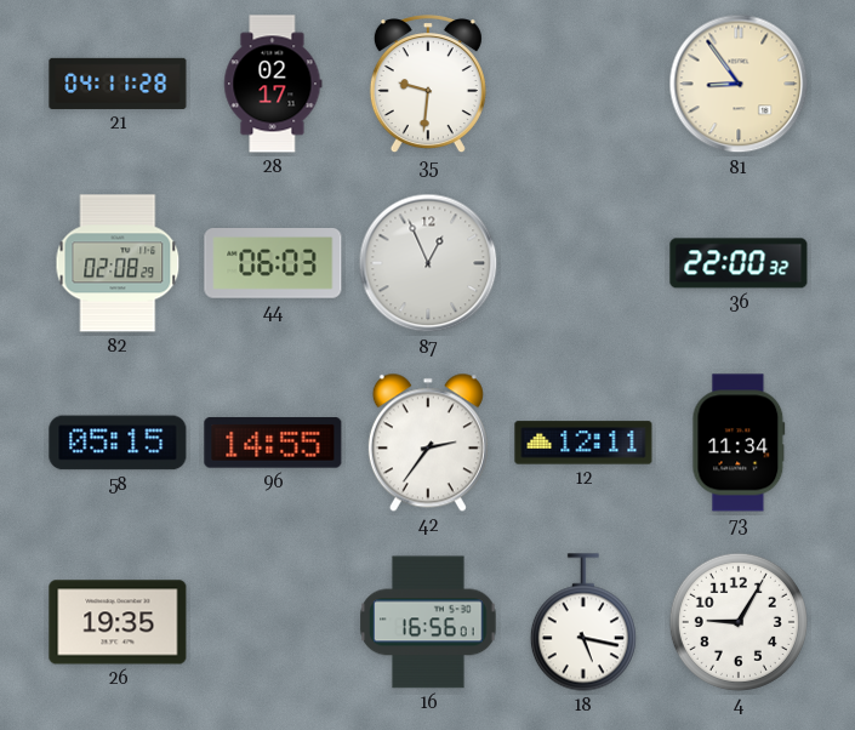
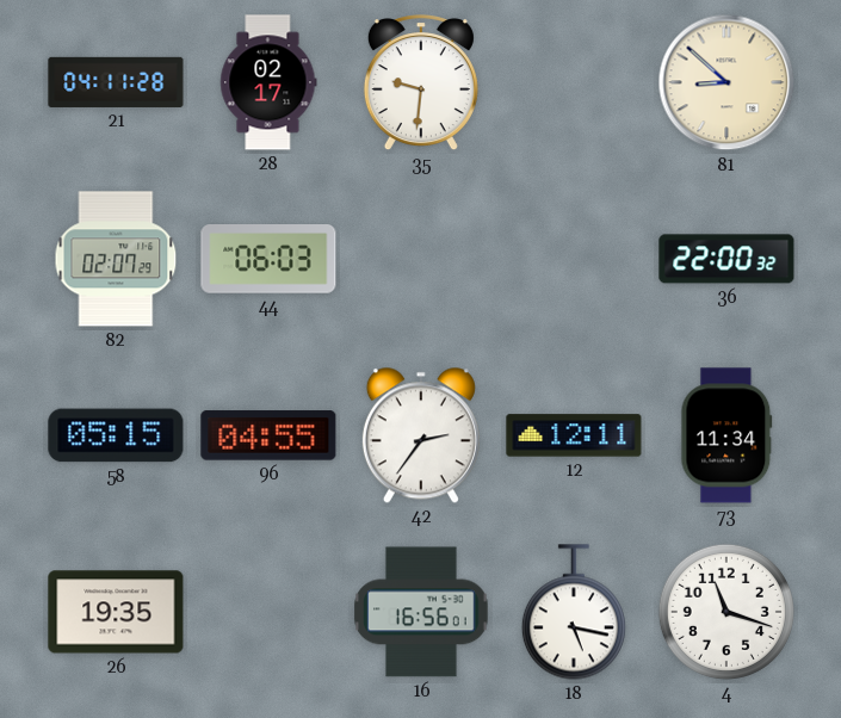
81: 8:54 -> 8:52 (726, 82)
82: 02:08 -> 02:07 (116, 259)
87: 12:56 -> none (428, 263)
96: 14:55 -> 04:55 (268, 435)
4: 9:05 -> 11:18 (726, 612)
